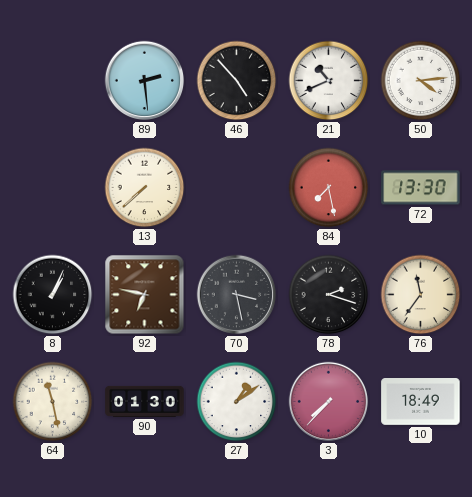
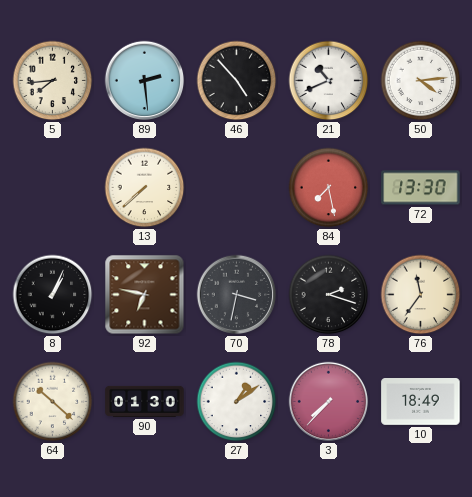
5: none -> 7:44 (53, 81)
70: 3:28 -> 3:32 (237, 295)
64: 11:28 -> 10:22 (53, 402)
